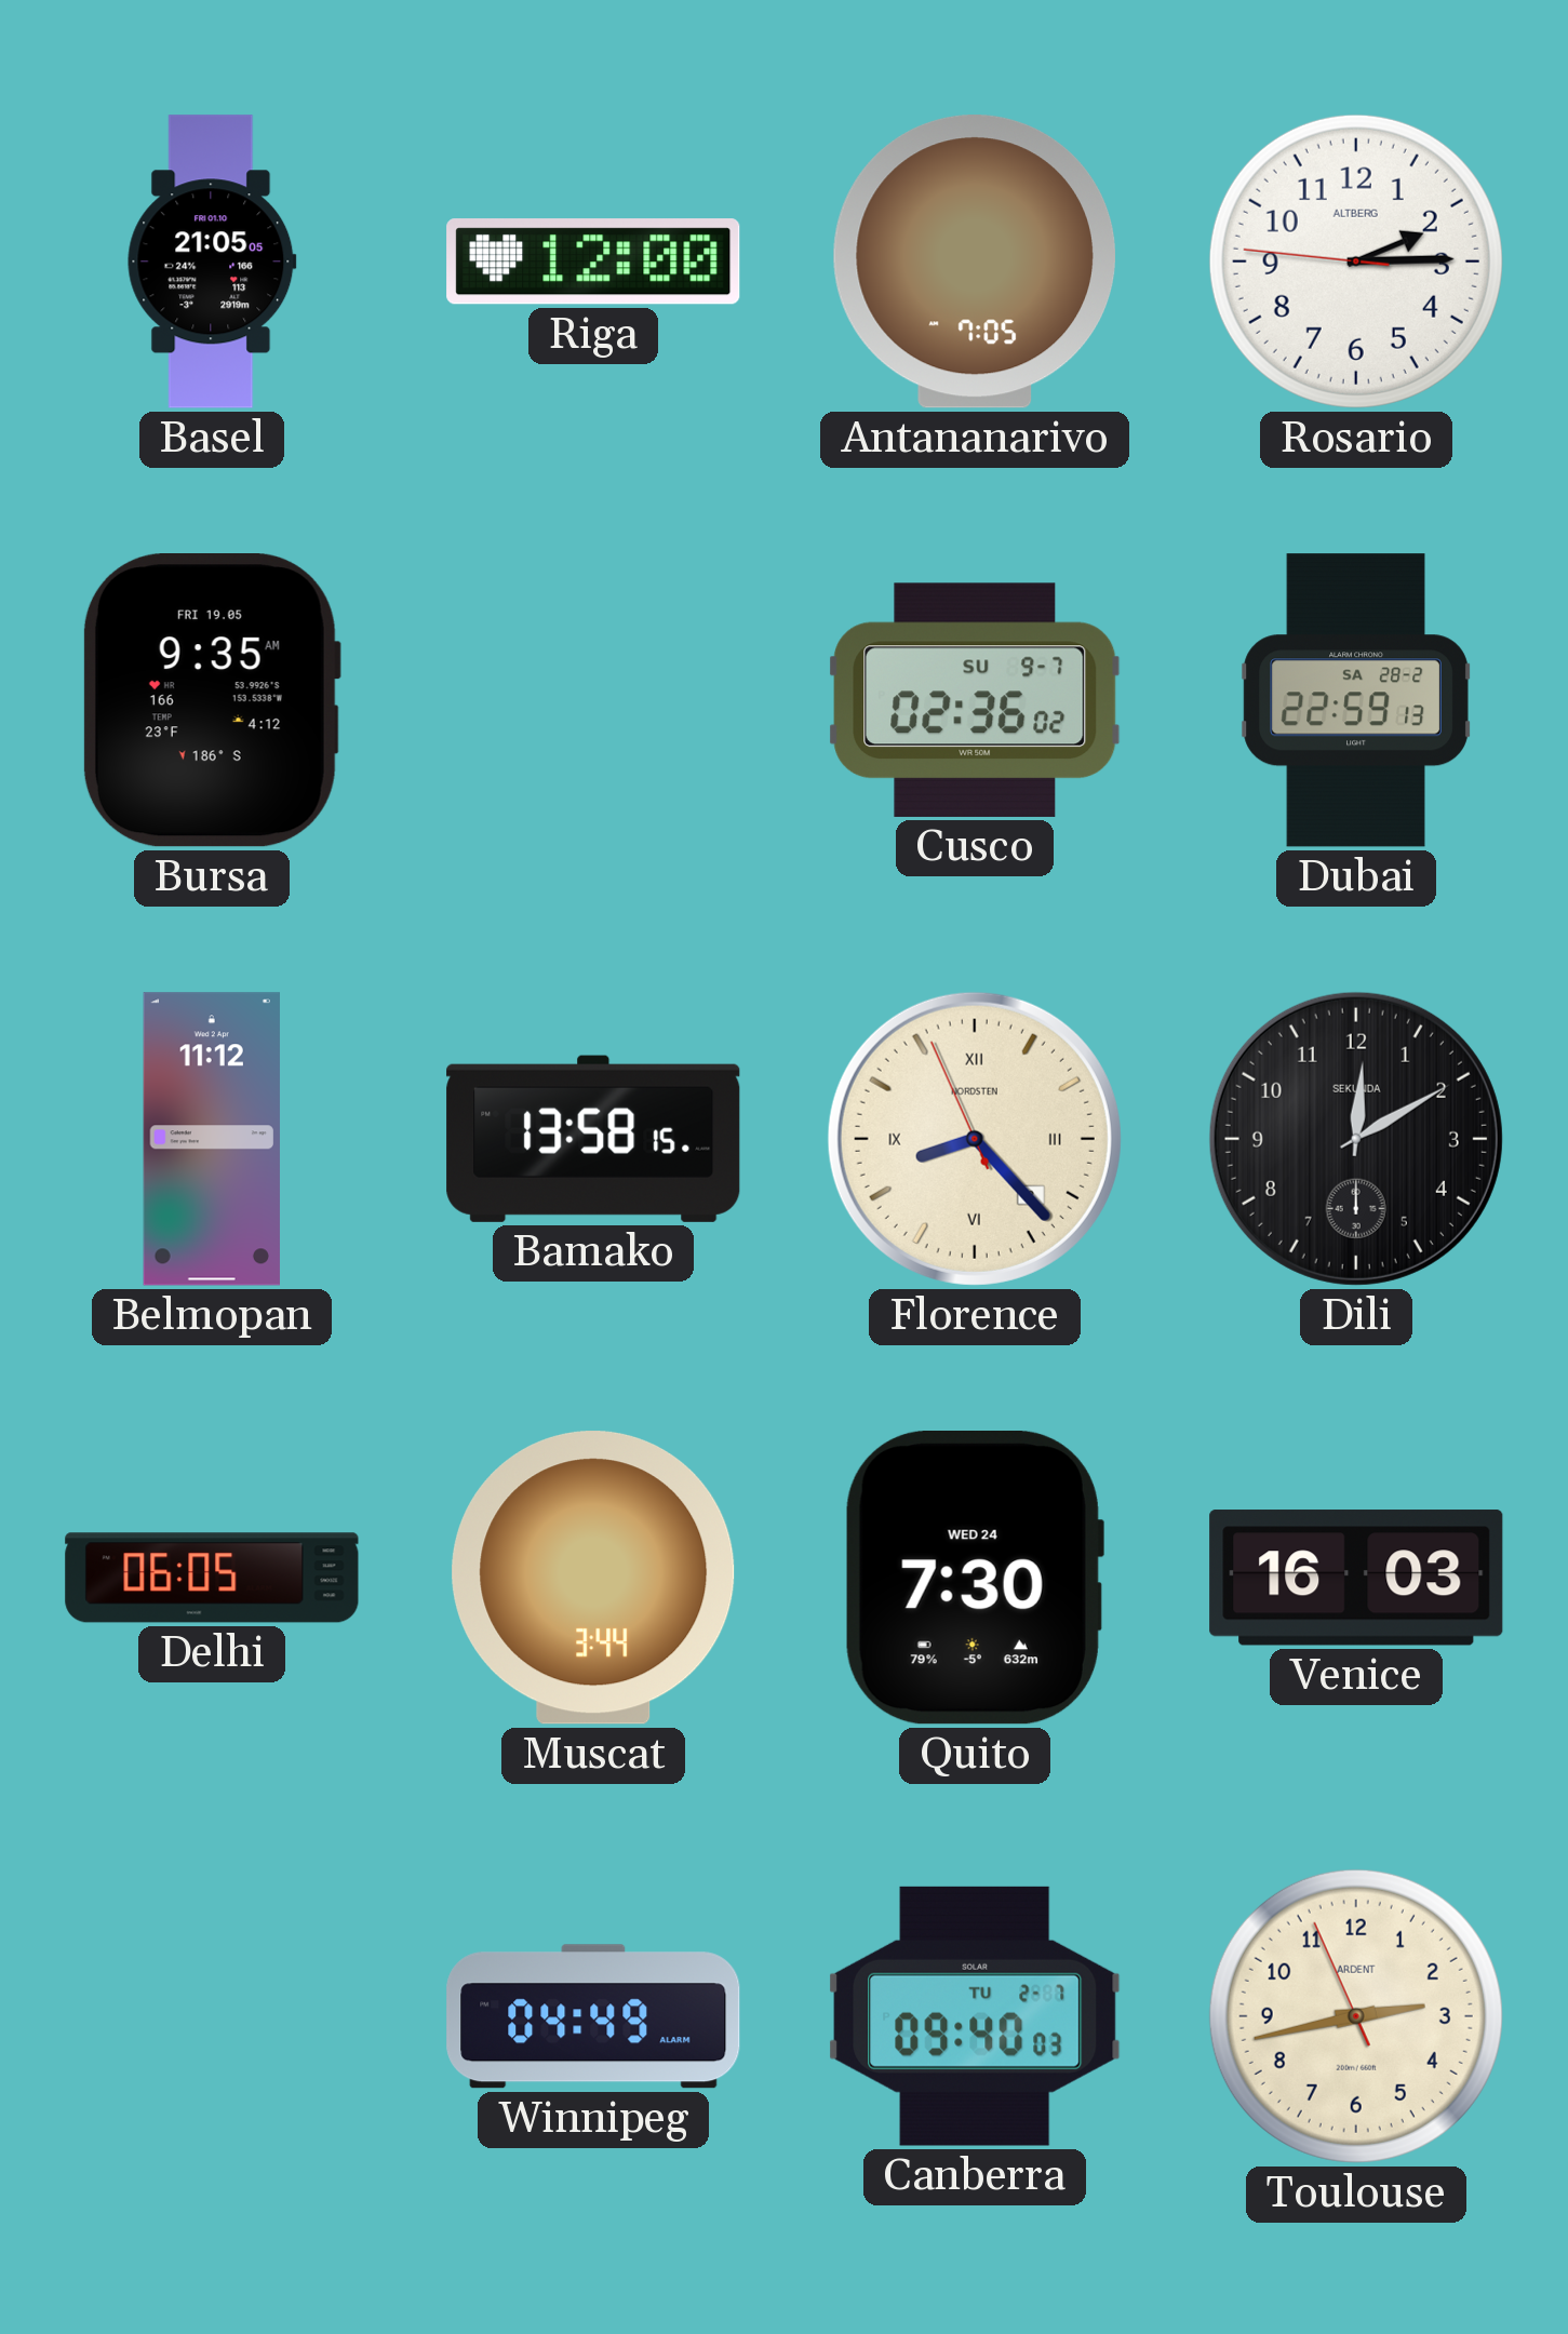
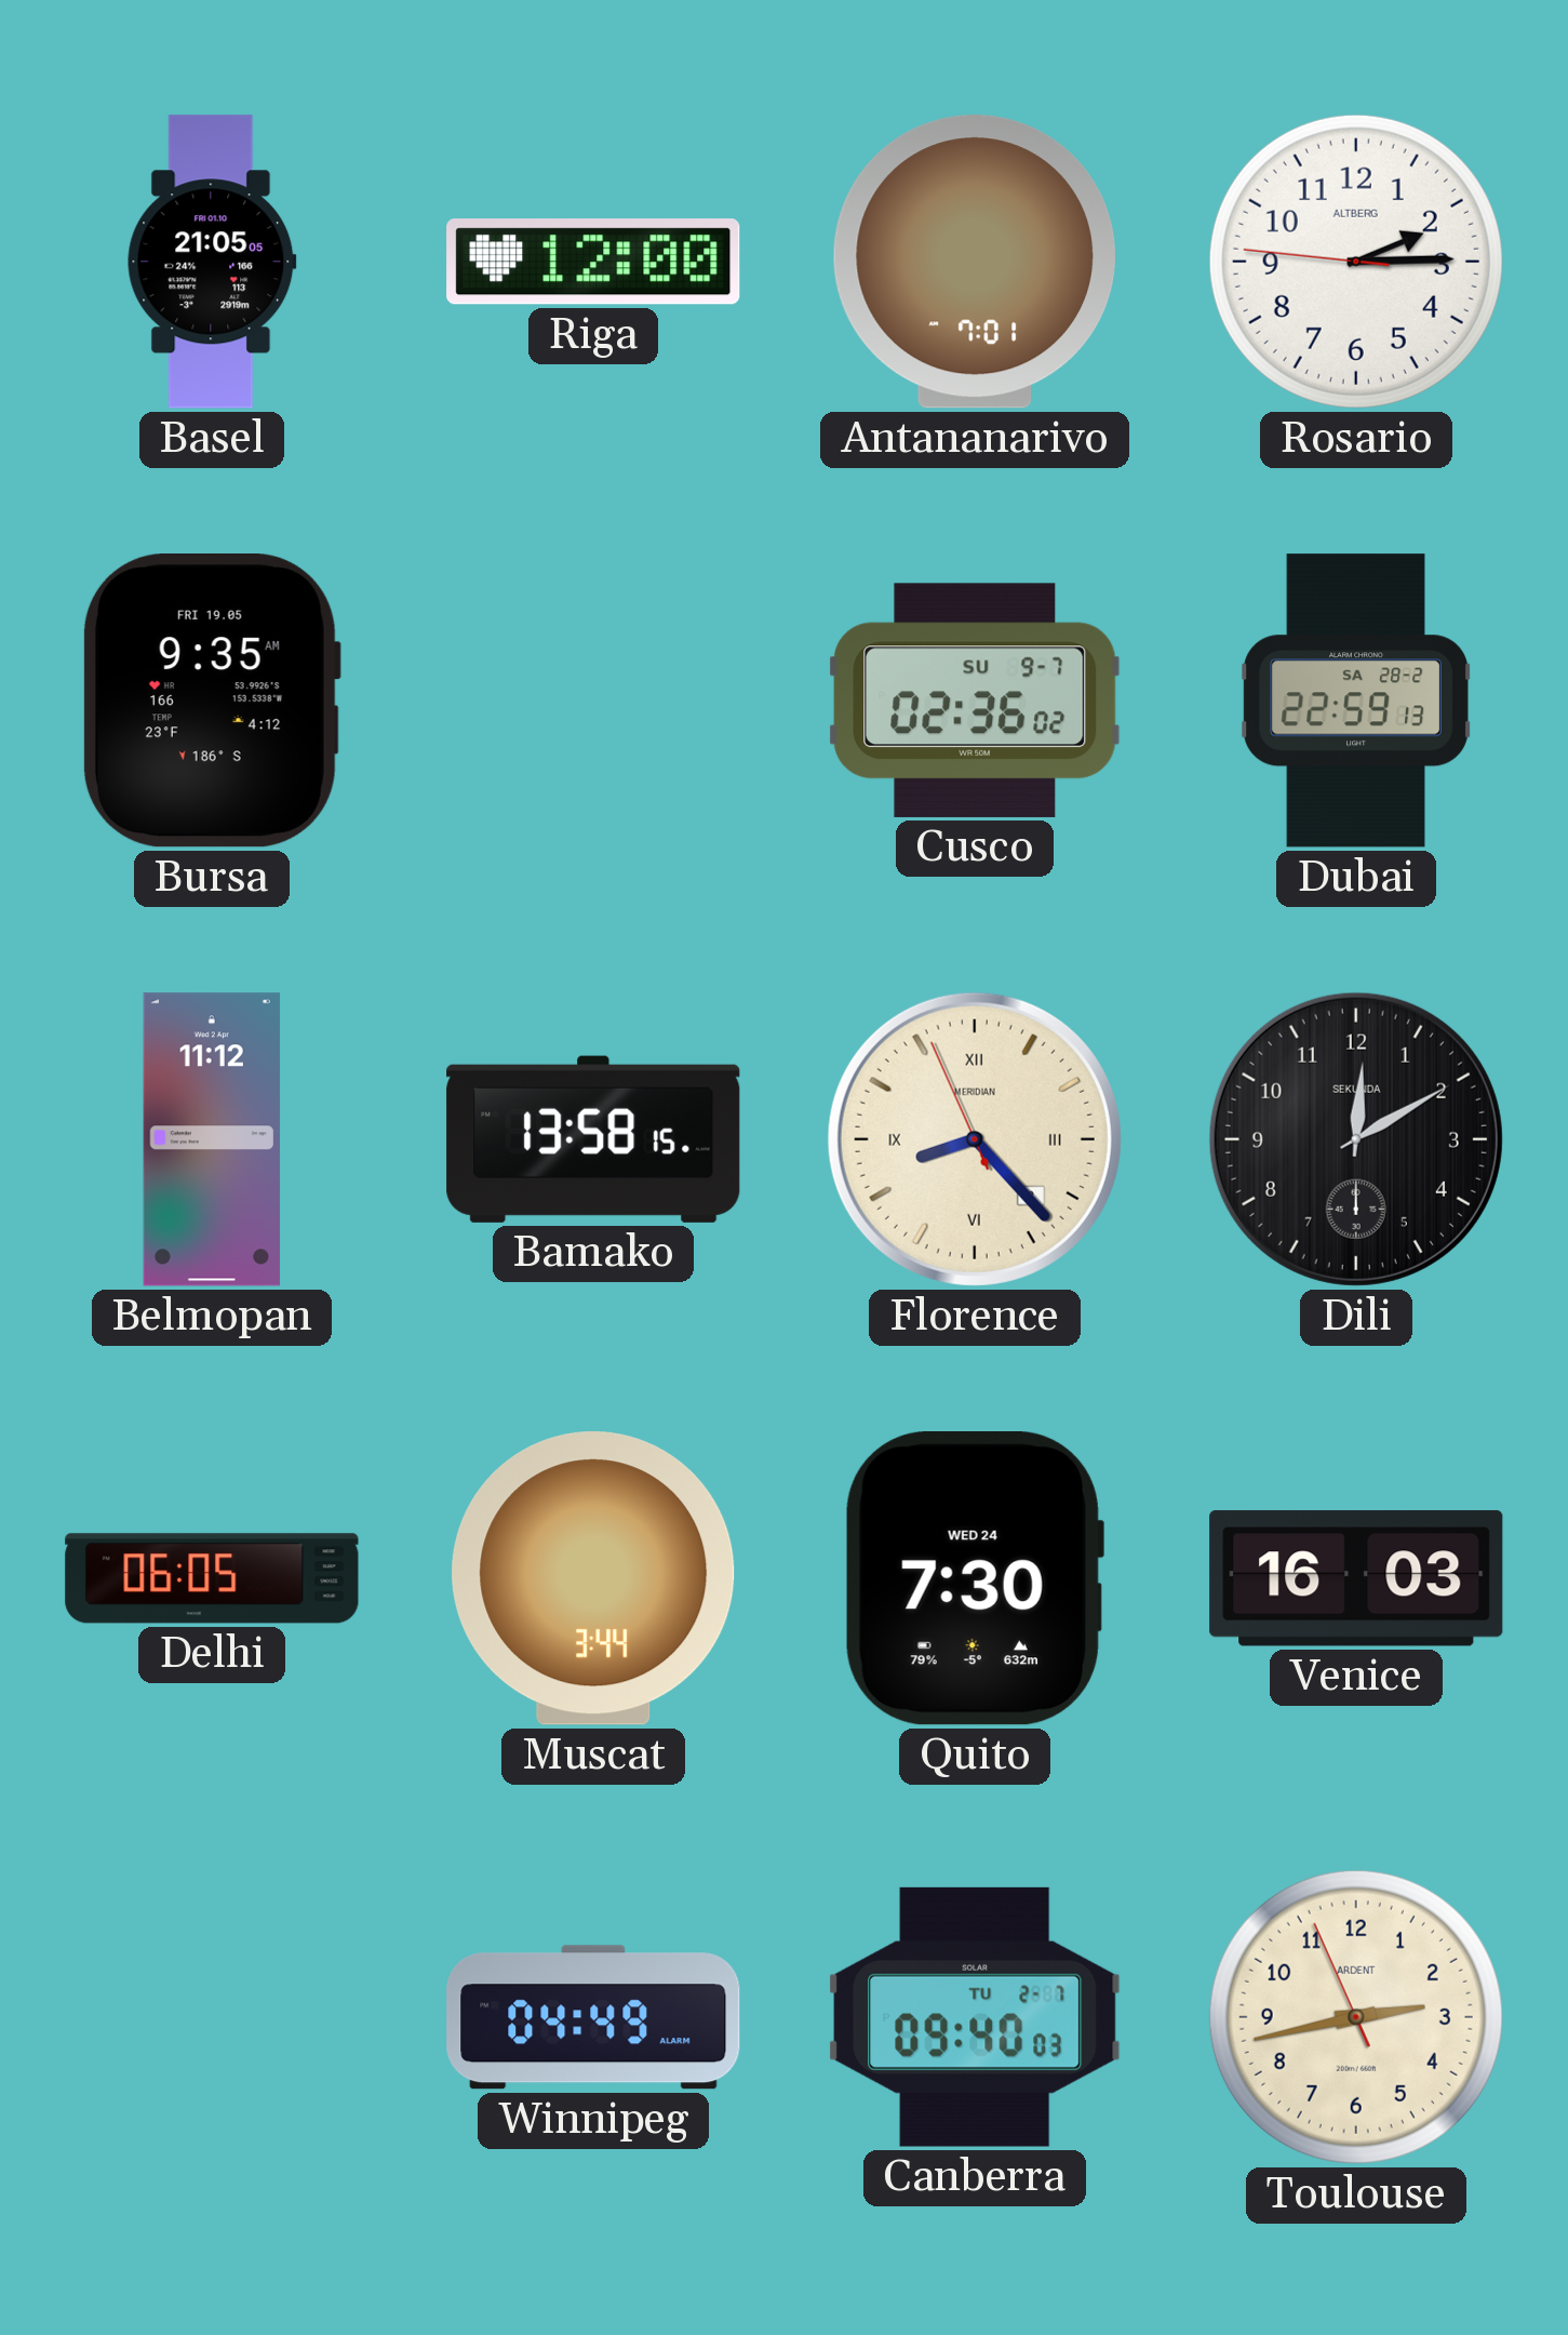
Antananarivo: 7:05 -> 7:01 (975, 262)
Florence brand: NORDSTEN -> MERIDIAN (975, 1139)
